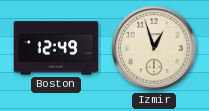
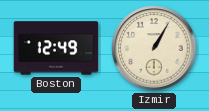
Izmir: 12:57 -> 1:05 (154, 48)
